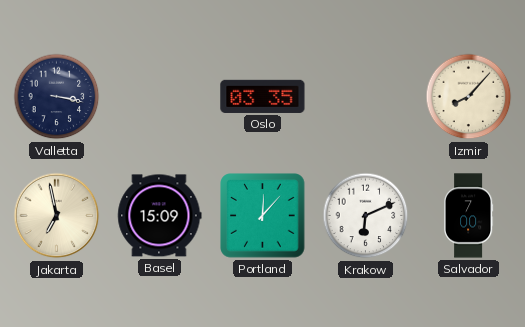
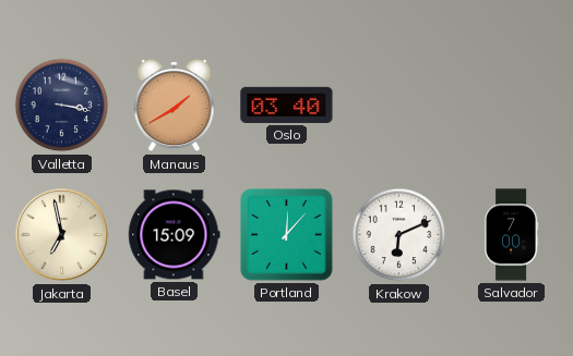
Manaus: none -> 1:40 (175, 106)
Oslo: 03:35 -> 03:40 (287, 105)
Izmir: 8:07 -> none (469, 97)
